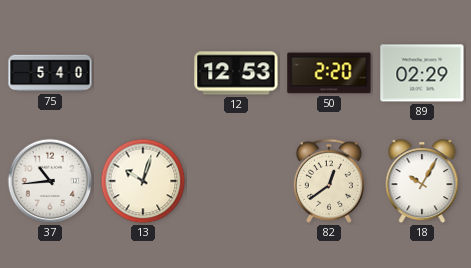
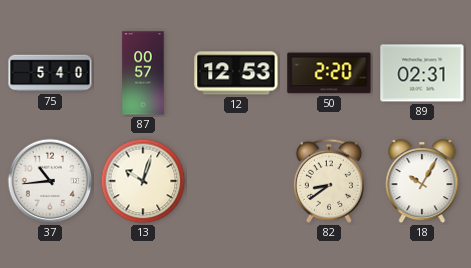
87: none -> 00:57 (143, 73)
89: 02:29 -> 02:31 (422, 73)
82: 12:39 -> 8:39 (329, 181)
